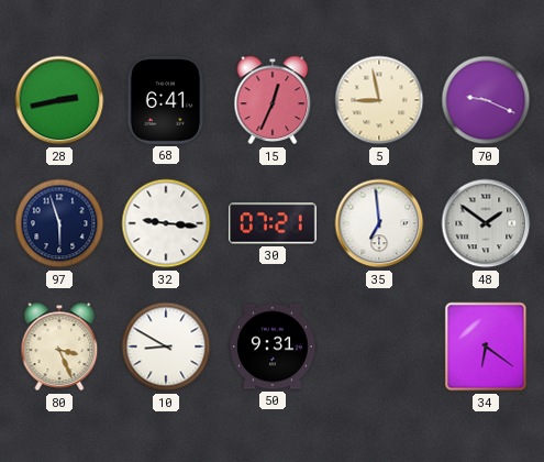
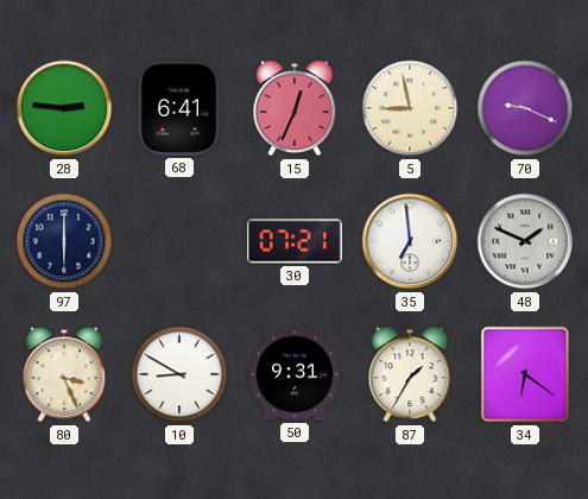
28: 2:43 -> 2:46 (64, 108)
97: 5:57 -> 6:00 (64, 241)
32: 9:16 -> none (166, 223)
48: 1:51 -> 1:49 (525, 241)
87: none -> 1:35 (410, 374)
